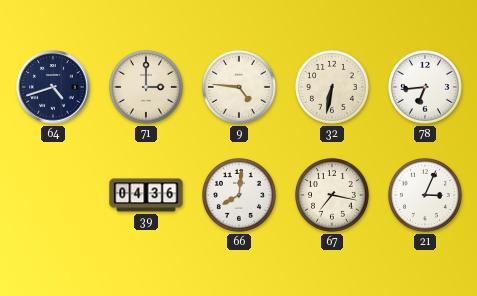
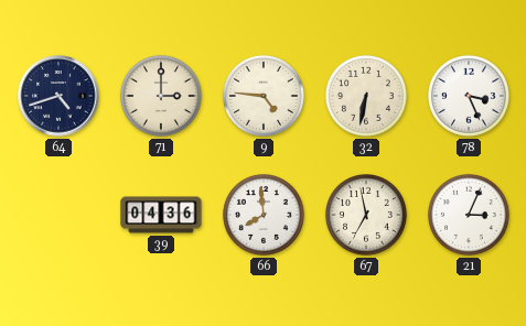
78: 6:44 -> 3:26 (469, 96)
66: 8:01 -> 7:59 (264, 215)
67: 7:17 -> 6:58 (366, 215)
